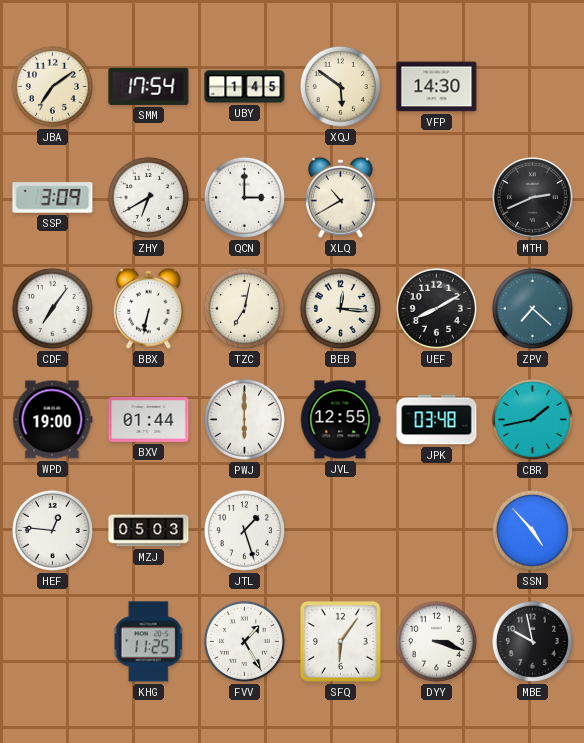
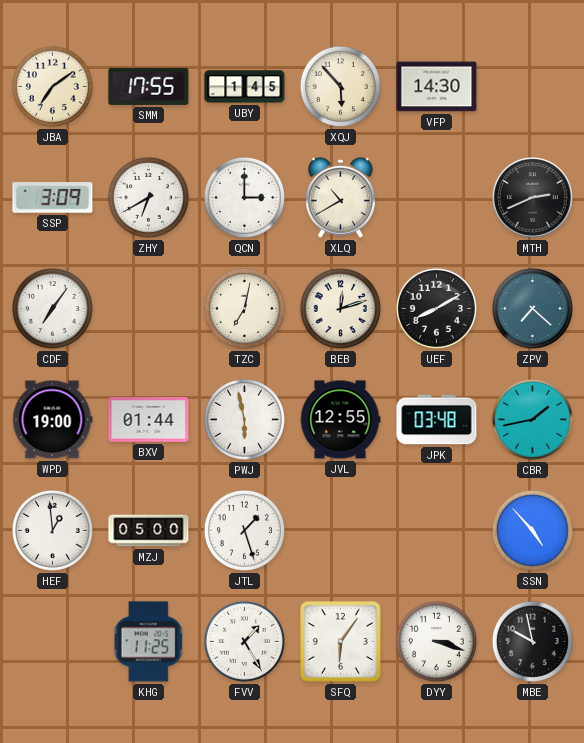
SMM: 17:54 -> 17:55 (149, 86)
XQJ: 5:51 -> 5:53 (340, 86)
BBX: 6:32 -> none (148, 308)
BEB: 12:16 -> 12:12 (340, 308)
PWJ: 6:00 -> 5:58 (244, 419)
HEF: 12:46 -> 12:59 (52, 530)
MZJ: 05:03 -> 05:00 (149, 531)
